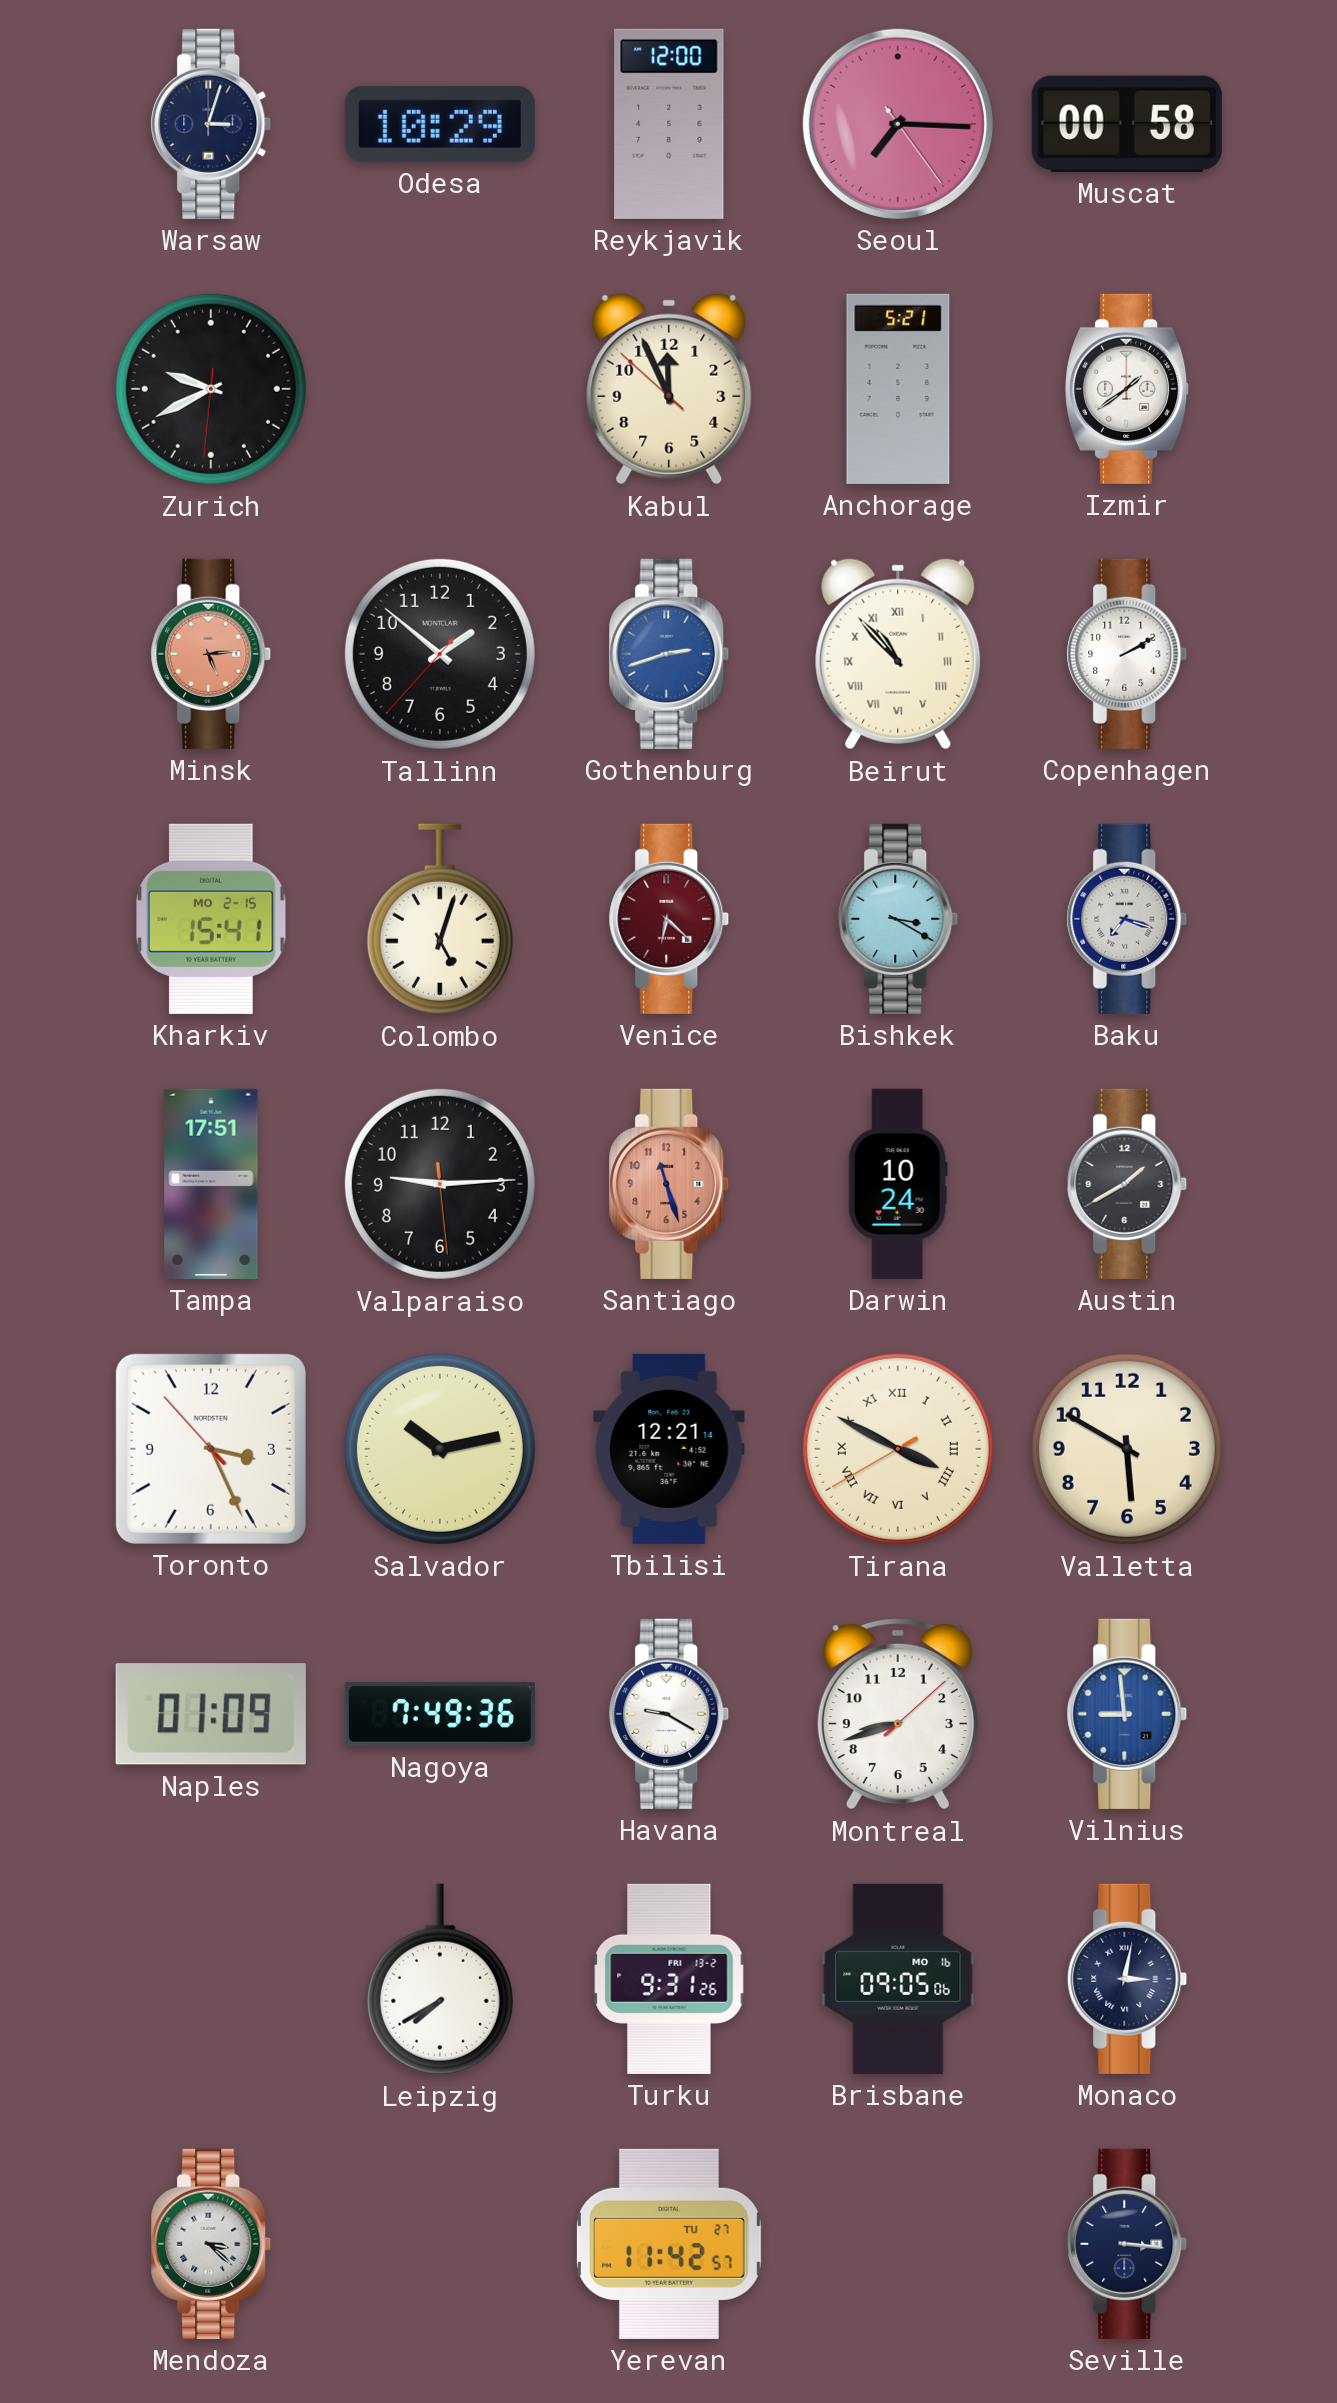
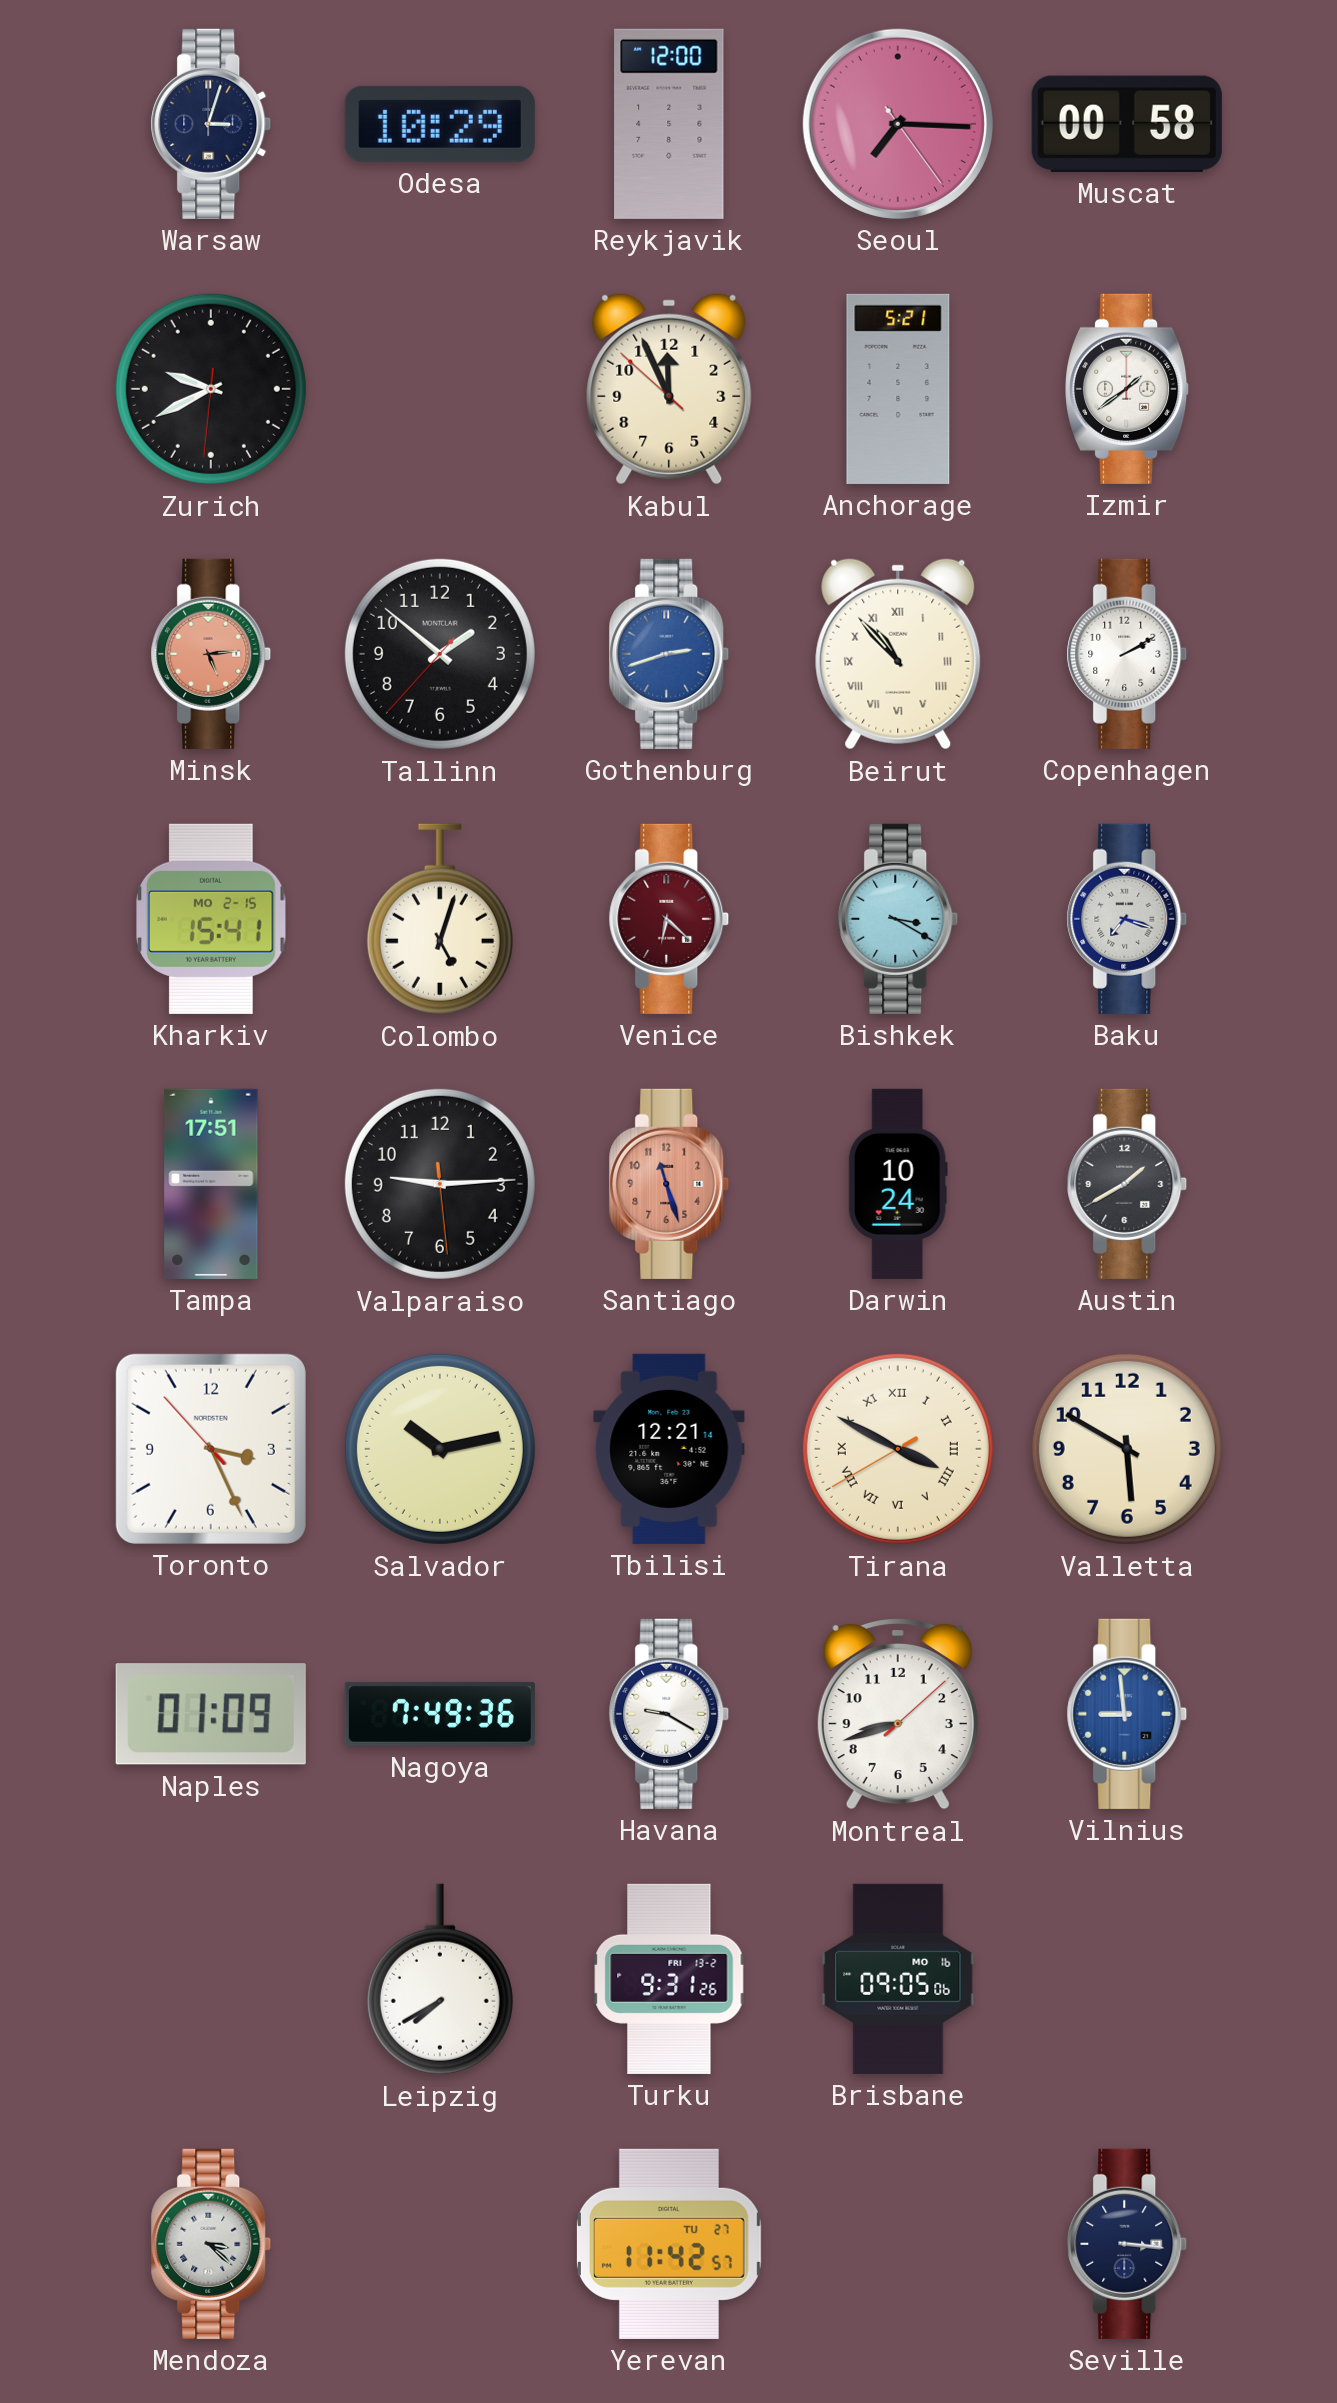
Monaco: 3:02 -> none (1127, 1979)
